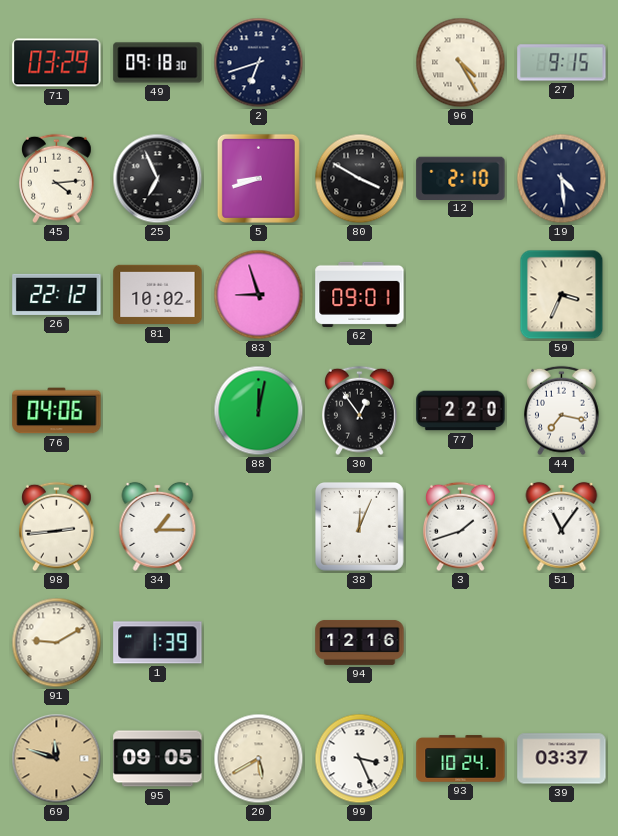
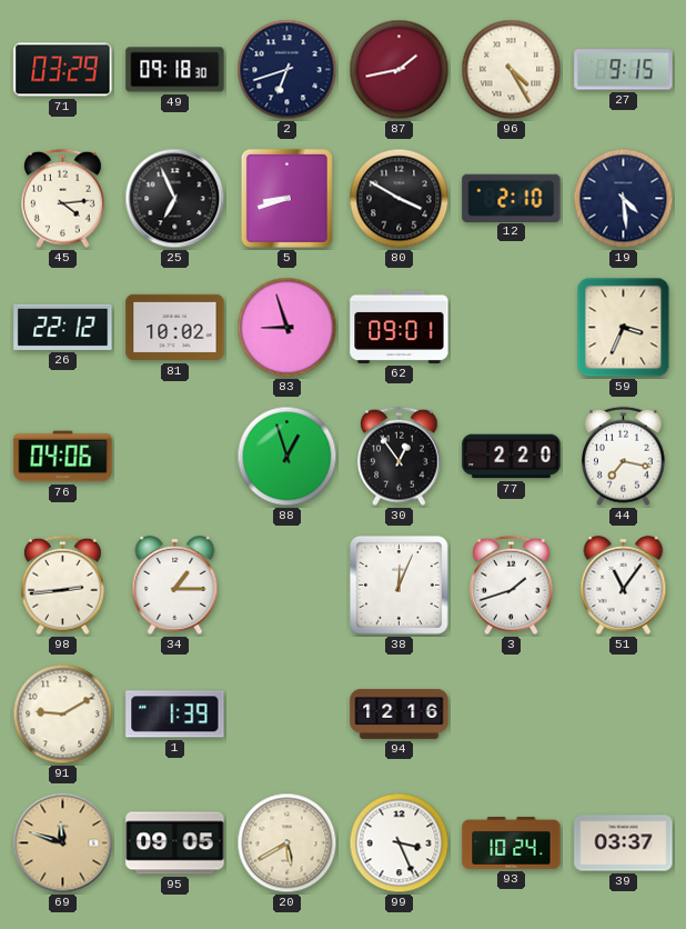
87: none -> 1:43 (400, 70)
88: 12:02 -> 12:57 (287, 457)
